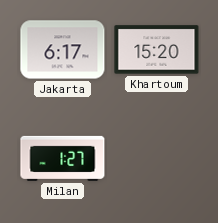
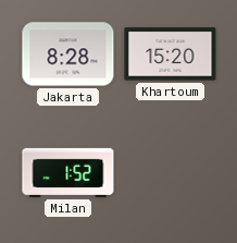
Jakarta: 6:17 -> 8:28 (68, 54)
Milan: 1:27 -> 1:52 (68, 172)
